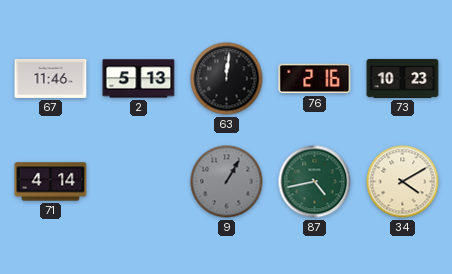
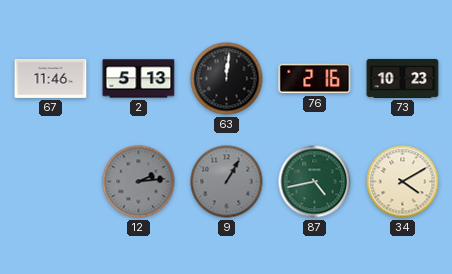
71: 4:14 -> none (51, 182)
12: none -> 2:14 (139, 182)
